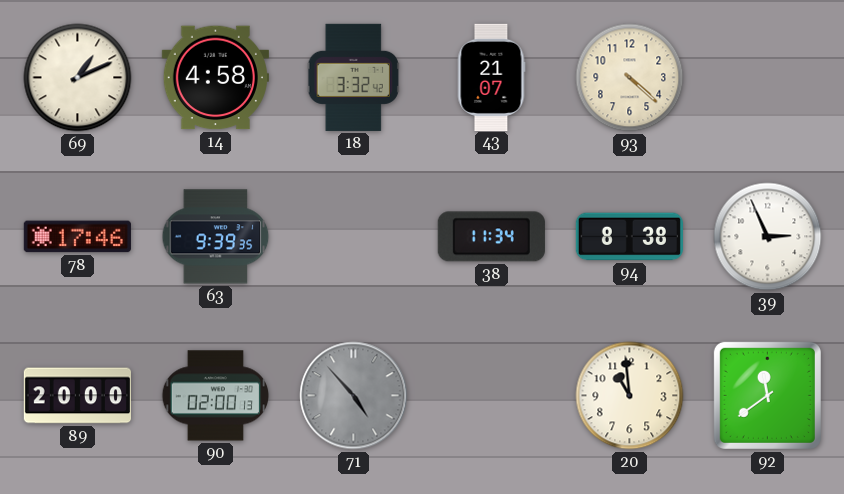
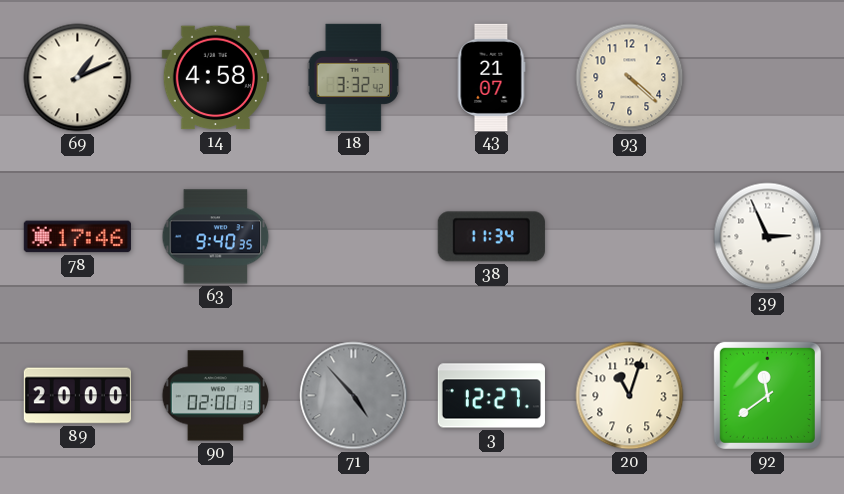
63: 9:39 -> 9:40 (216, 237)
94: 8:38 -> none (629, 237)
3: none -> 12:27 (491, 396)
20: 10:59 -> 11:03 (630, 396)
